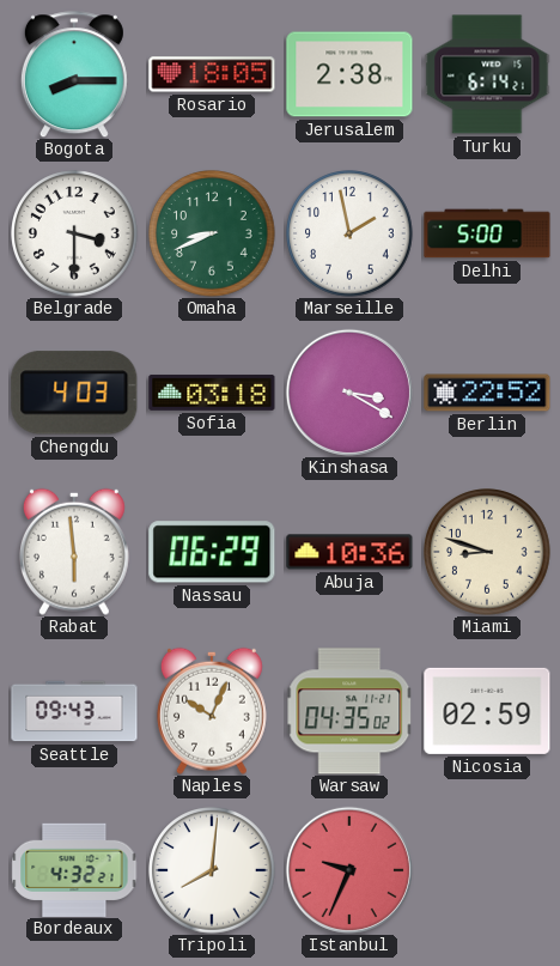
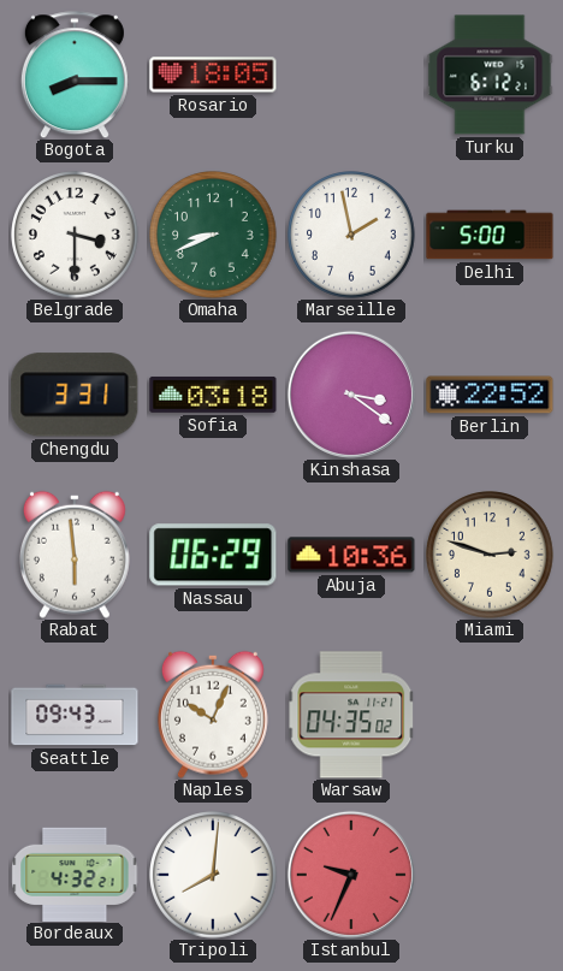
Jerusalem: 2:38 -> none (349, 74)
Turku: 6:14 -> 6:12 (490, 75)
Chengdu: 4:03 -> 3:31 (75, 395)
Kinshasa: 3:20 -> 3:21 (351, 395)
Miami: 8:48 -> 2:48 (490, 555)
Nicosia: 02:59 -> none (487, 711)
